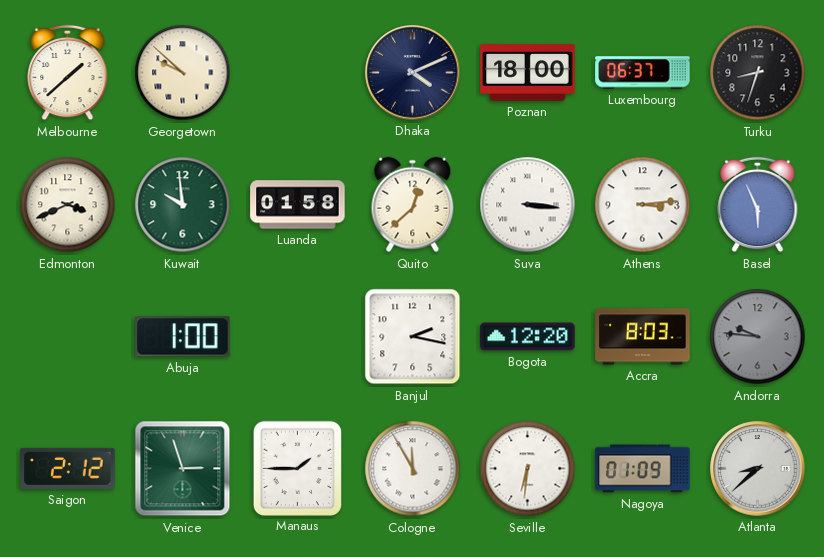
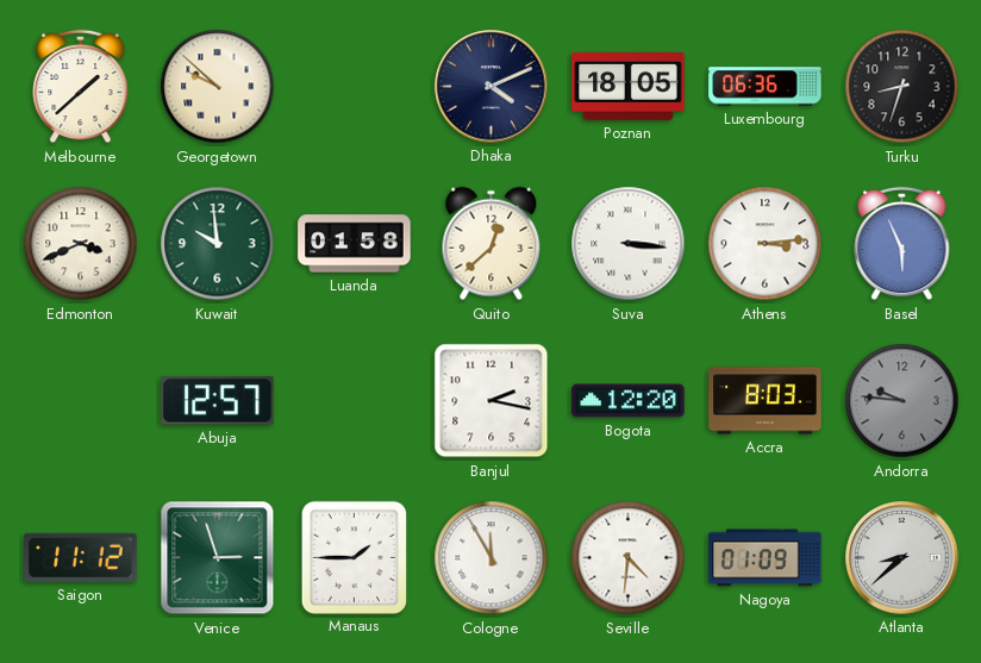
Poznan: 18:00 -> 18:05 (629, 87)
Luxembourg: 06:37 -> 06:36 (766, 87)
Abuja: 1:00 -> 12:57 (218, 401)
Saigon: 2:12 -> 11:12 (81, 557)
Seville: 6:31 -> 4:31 (629, 558)
